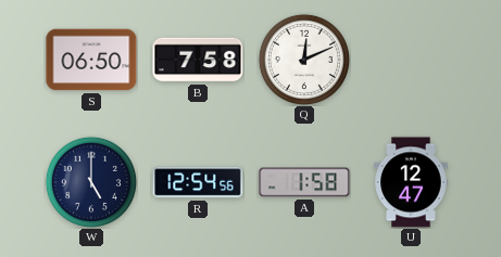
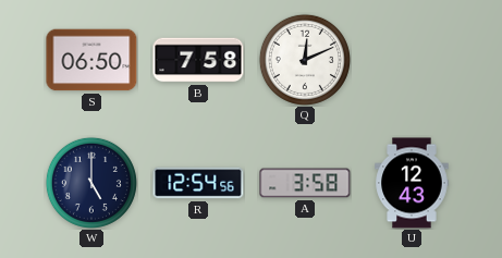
A: 1:58 -> 3:58 (305, 183)
U: 12:47 -> 12:43 (412, 183)
